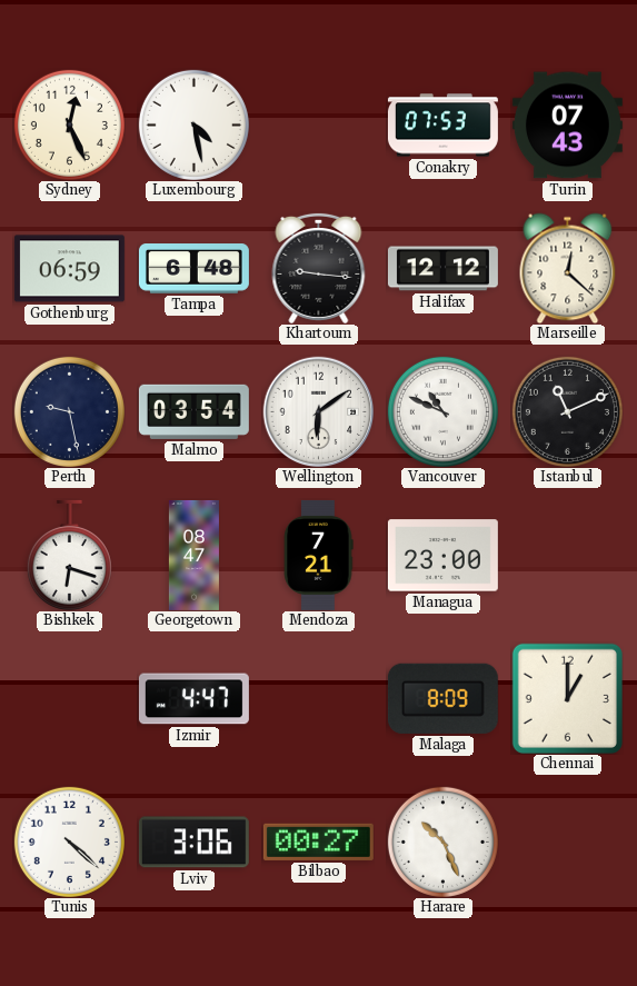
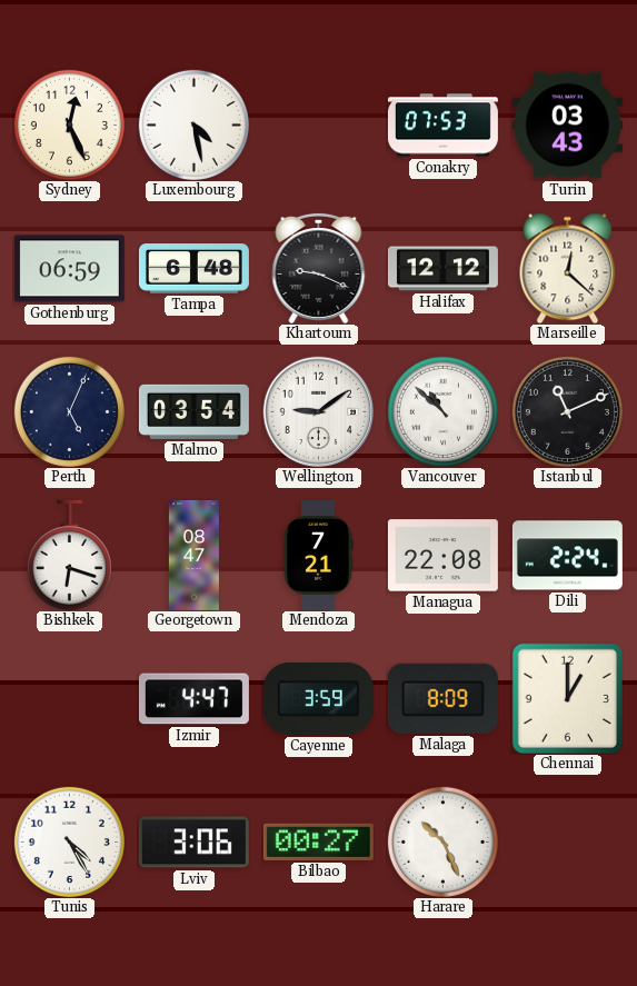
Turin: 07:43 -> 03:43 (567, 126)
Khartoum: 9:16 -> 9:19 (319, 268)
Perth: 9:28 -> 5:04 (69, 411)
Wellington: 6:09 -> 9:09 (318, 411)
Vancouver: 10:49 -> 10:52 (442, 411)
Managua: 23:00 -> 22:08 (442, 556)
Dili: none -> 2:24 (567, 556)
Cayenne: none -> 3:59 (318, 698)
Tunis: 4:22 -> 4:25 (69, 841)
